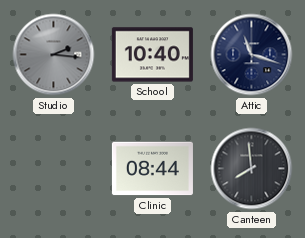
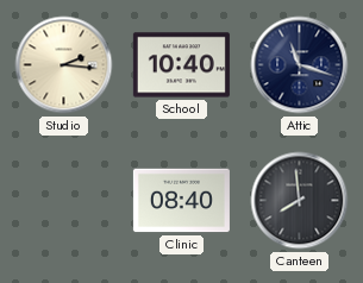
Studio dial: grey -> cream (64, 65)
Clinic: 08:44 -> 08:40 (181, 201)
